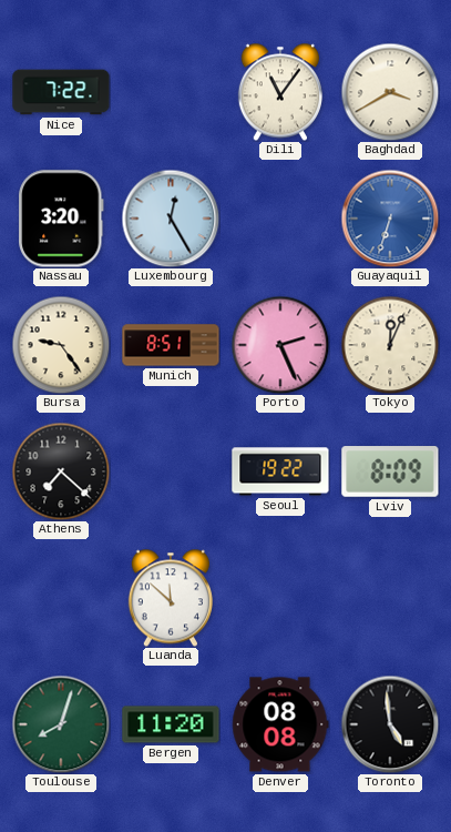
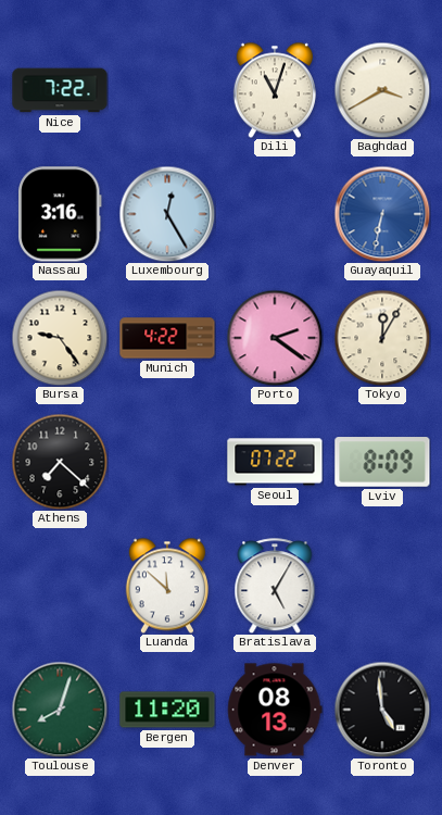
Dili: 11:06 -> 11:03 (275, 90)
Nassau: 3:20 -> 3:16 (60, 214)
Guayaquil: 6:33 -> 6:32 (382, 214)
Munich: 8:51 -> 4:22 (167, 338)
Porto: 2:26 -> 2:21 (275, 338)
Tokyo: 12:04 -> 12:05 (382, 338)
Seoul: 19:22 -> 07:22 (275, 462)
Bratislava: none -> 5:05 (275, 586)
Denver: 08:08 -> 08:13 (275, 710)
